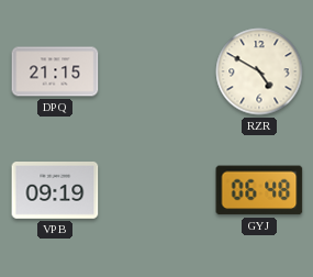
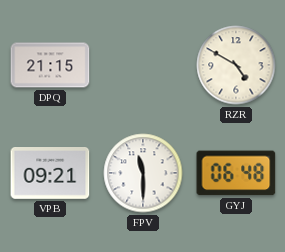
VPB: 09:19 -> 09:21 (50, 174)
FPV: none -> 11:30 (143, 173)
